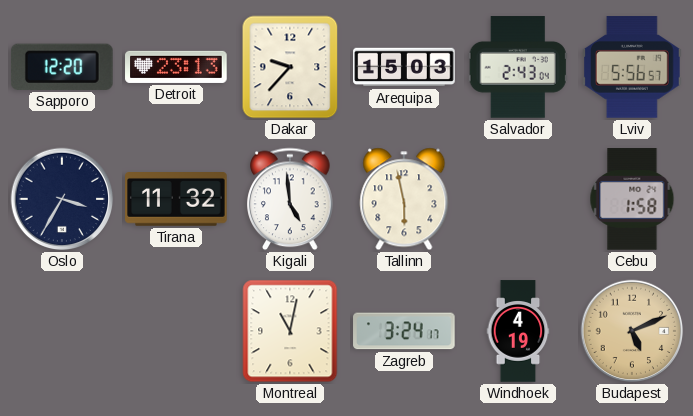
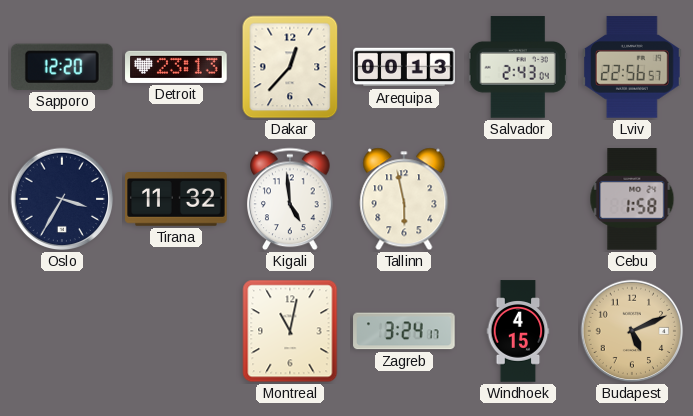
Dakar: 9:37 -> 12:37 (290, 67)
Arequipa: 15:03 -> 00:13 (404, 67)
Lviv: 5:56 -> 22:56 (632, 67)
Windhoek: 4:19 -> 4:15 (518, 331)
